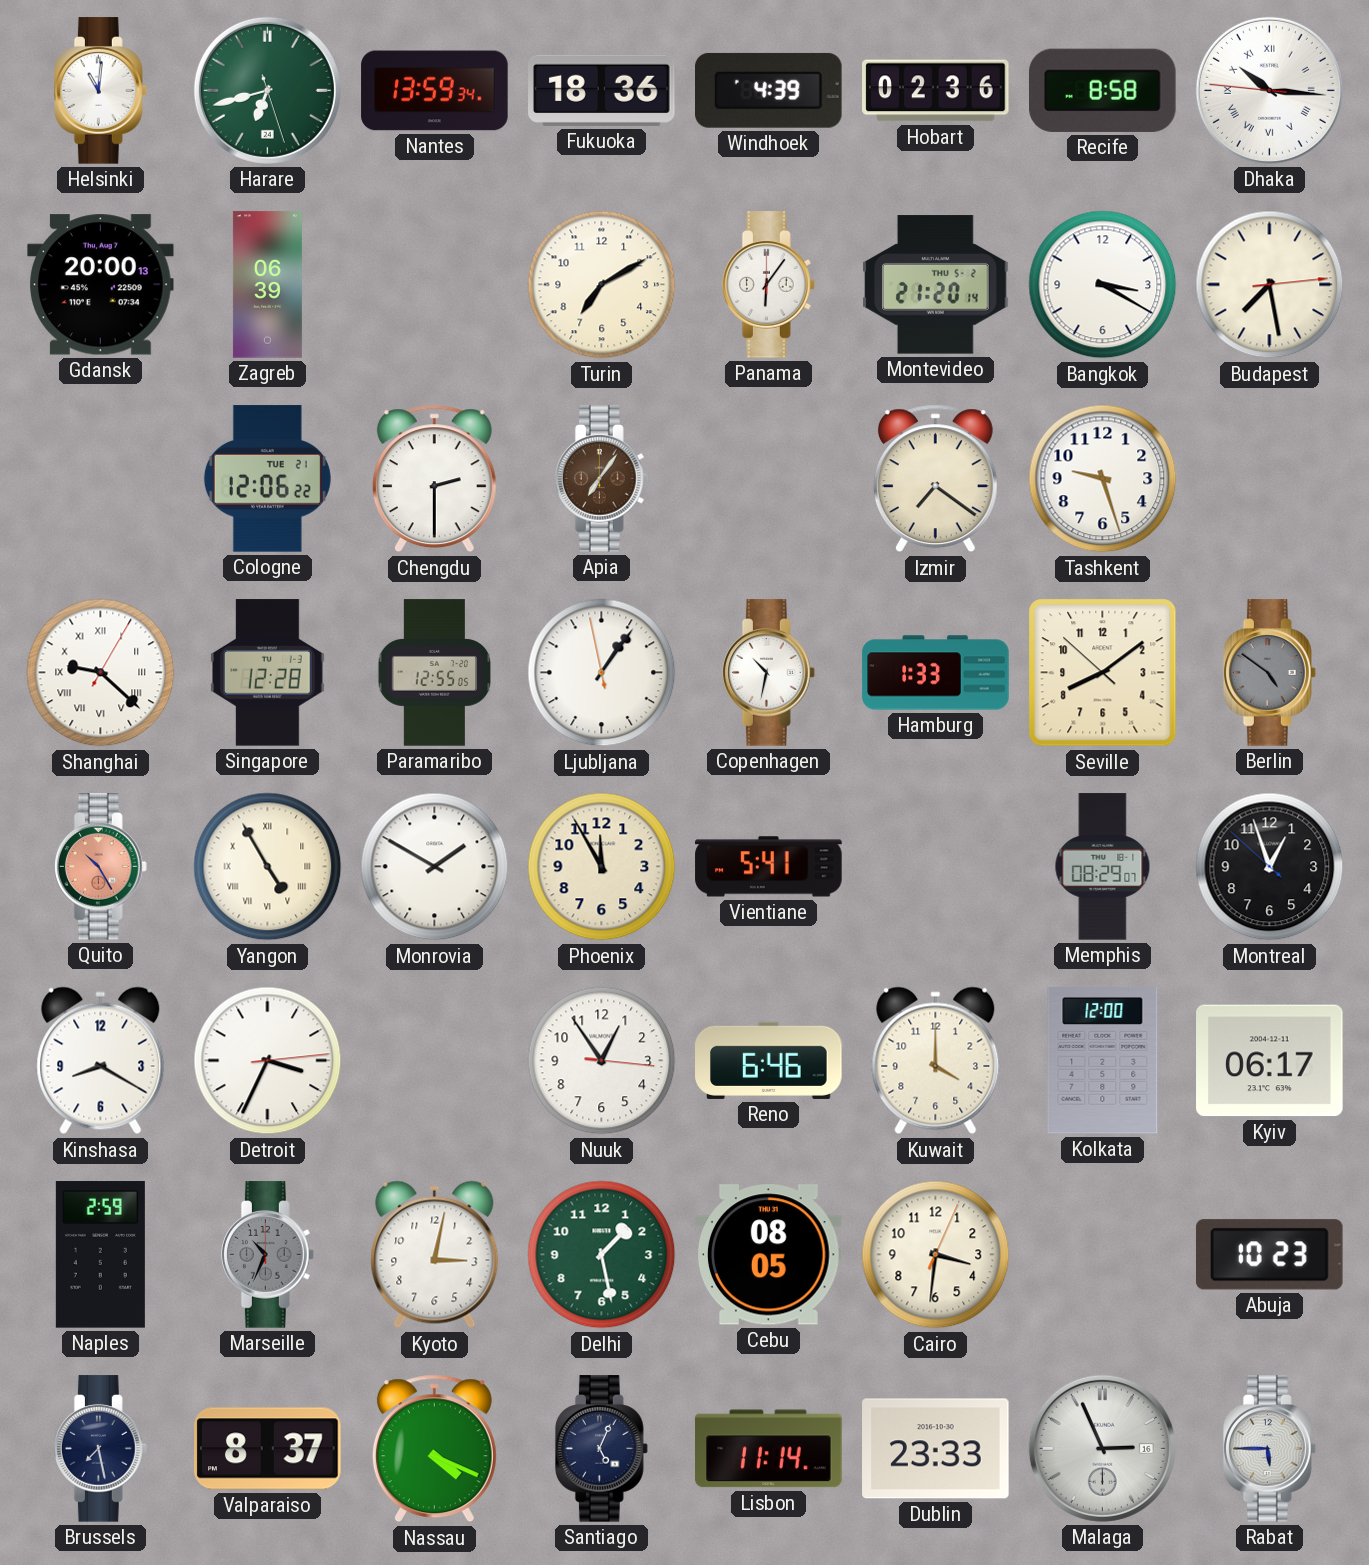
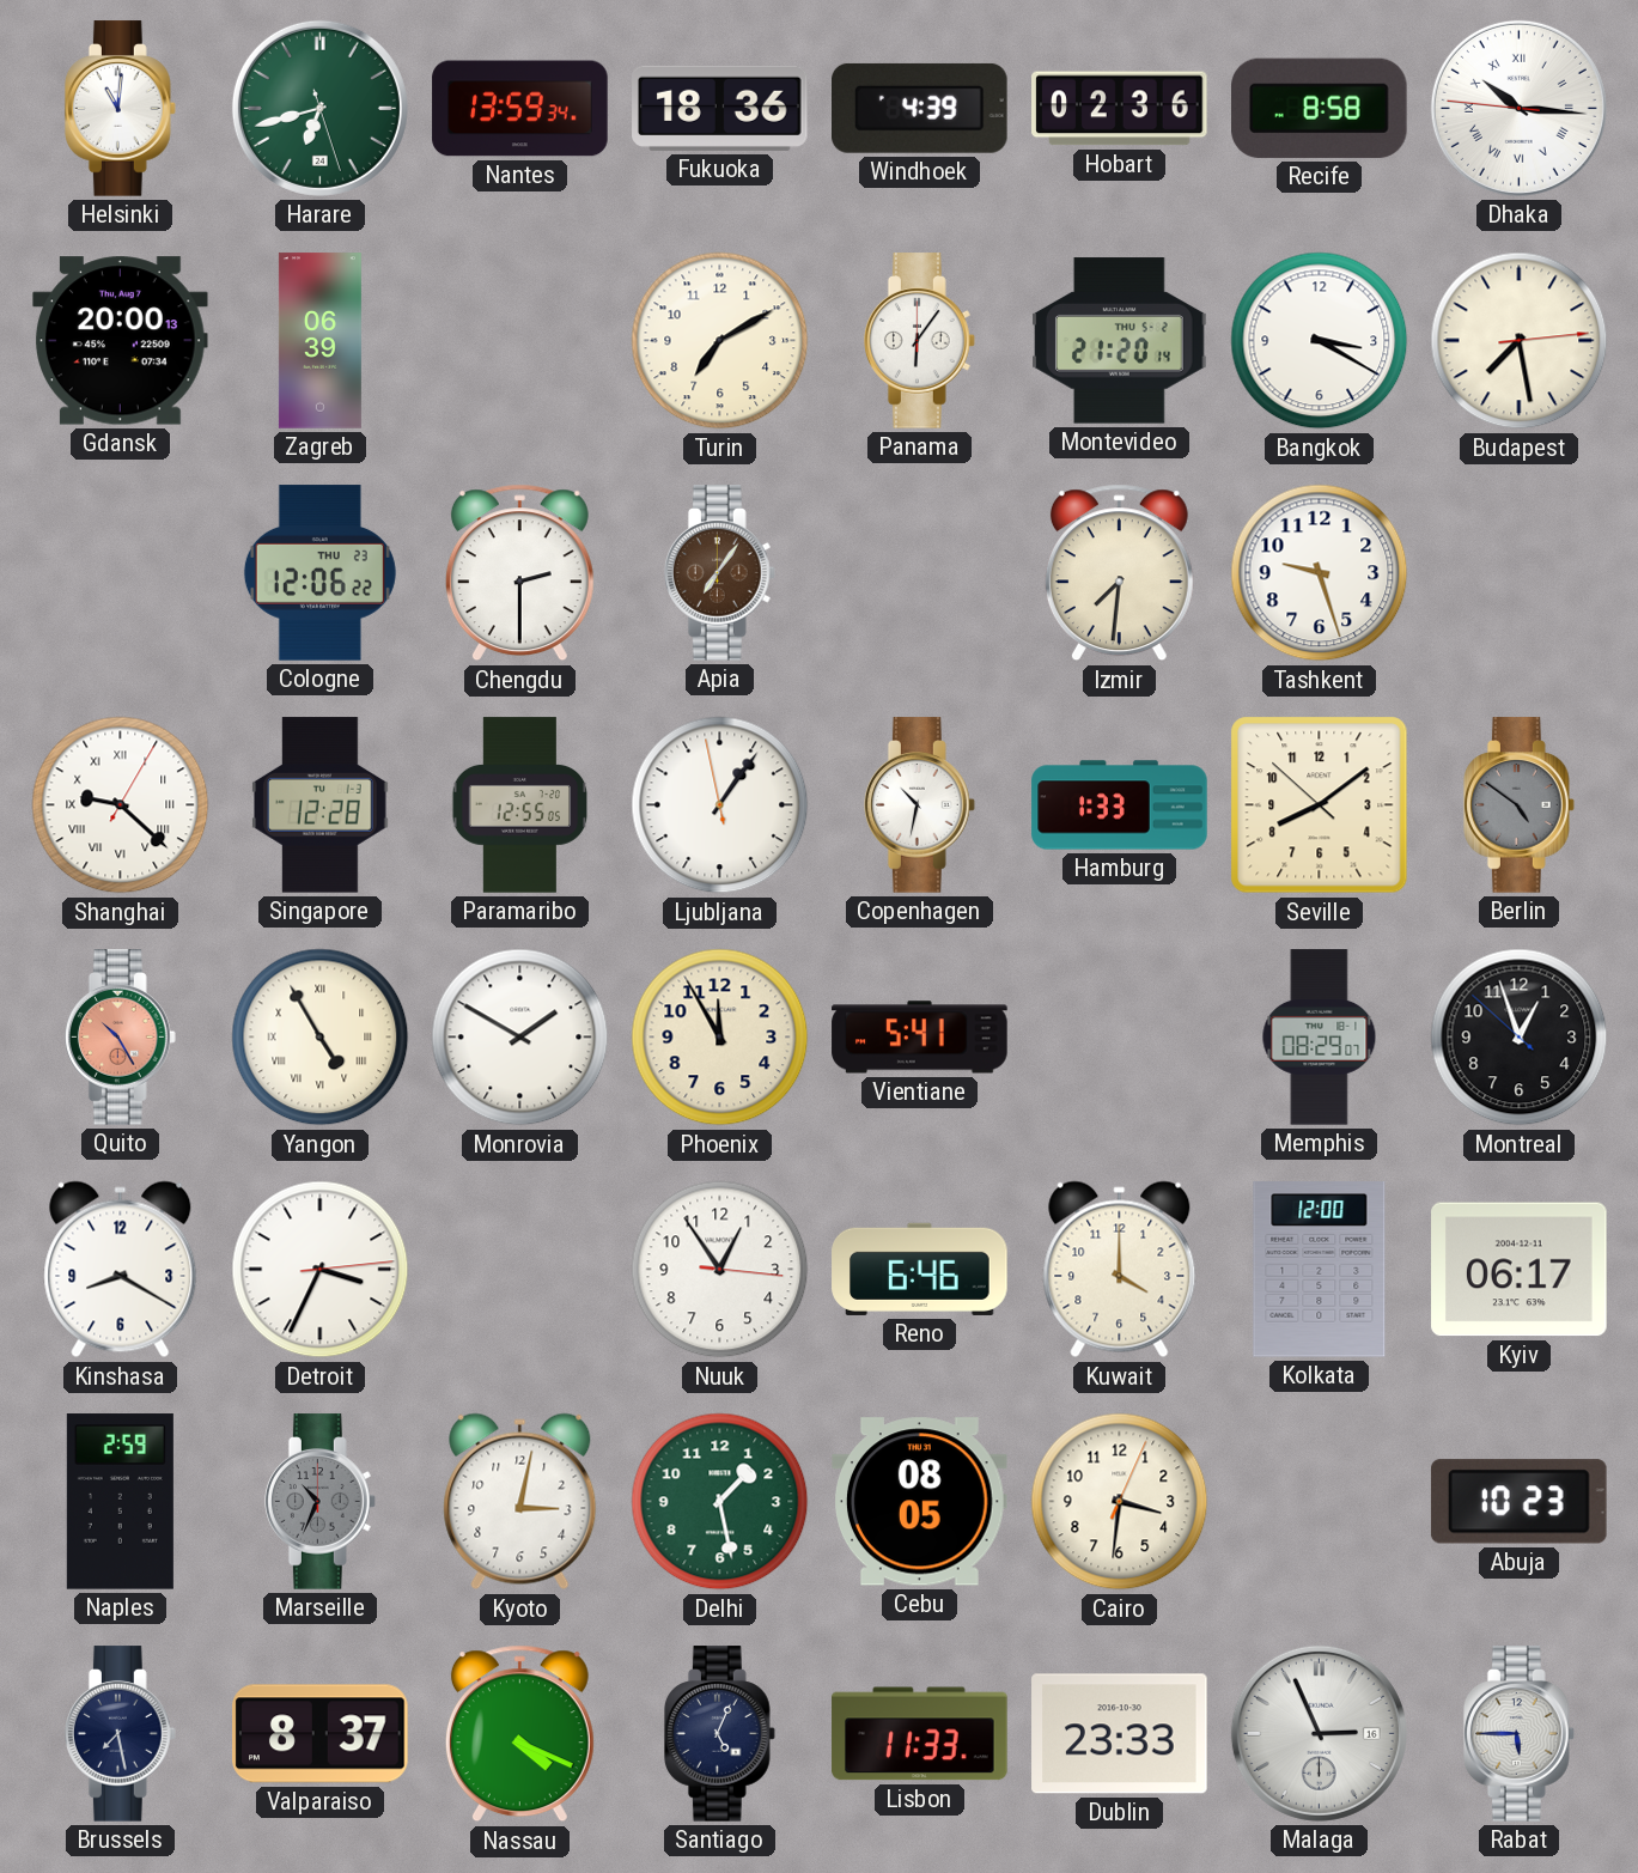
Cologne date: TUE 21 -> THU 23 (319, 573)
Izmir: 7:21 -> 7:31 (1119, 573)
Lisbon: 11:14 -> 11:33 (920, 1734)
